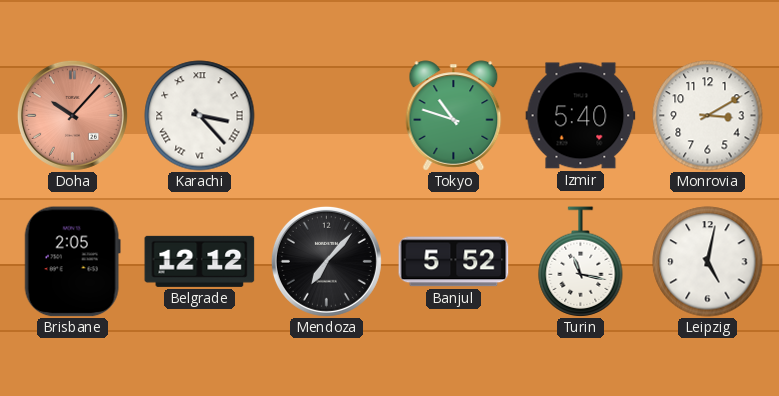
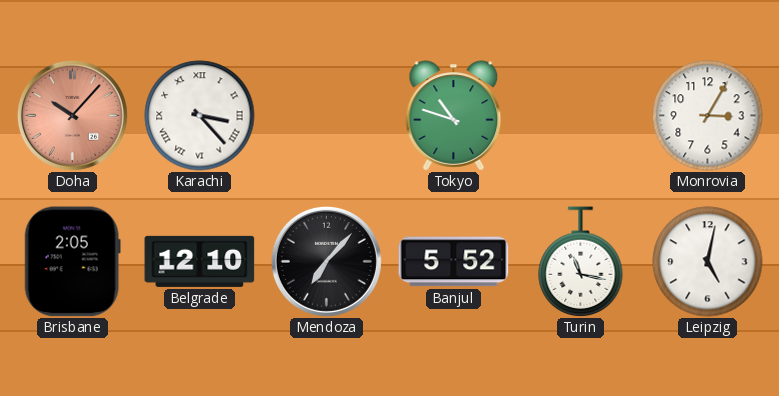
Izmir: 5:40 -> none (581, 116)
Monrovia: 3:10 -> 3:05 (708, 116)
Belgrade: 12:12 -> 12:10 (200, 261)
